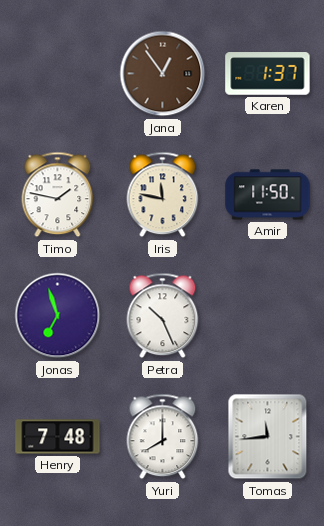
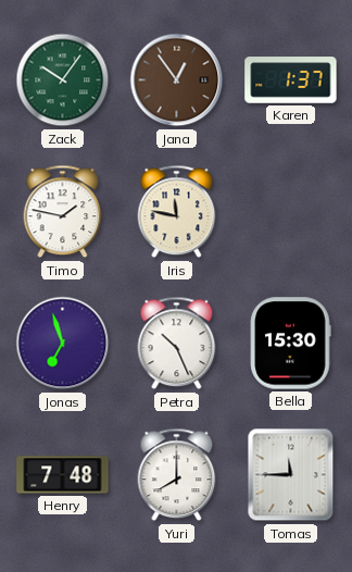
Zack: none -> 10:06 (63, 80)
Amir: 11:50 -> none (268, 195)
Bella: none -> 15:30 (291, 344)
Tomas: 11:44 -> 11:45 (291, 475)
